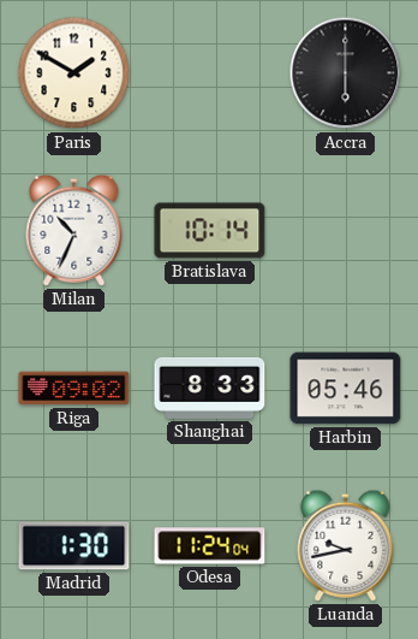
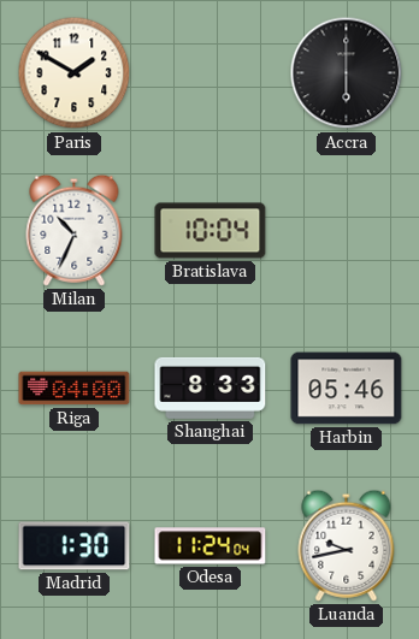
Bratislava: 10:14 -> 10:04 (211, 231)
Riga: 09:02 -> 04:00 (75, 389)
